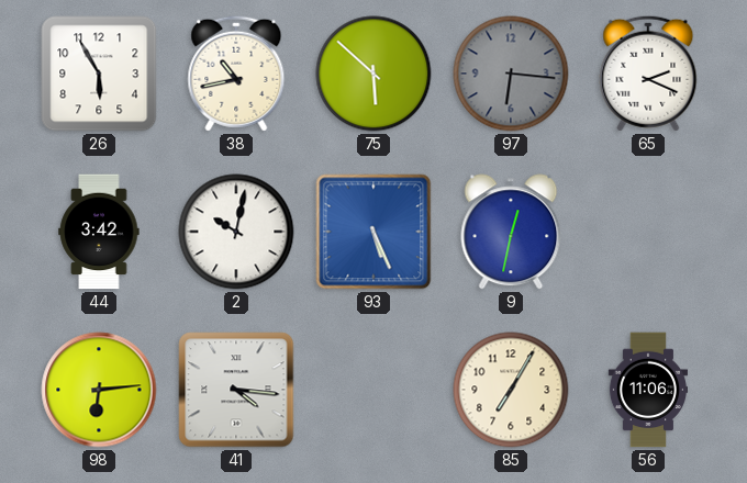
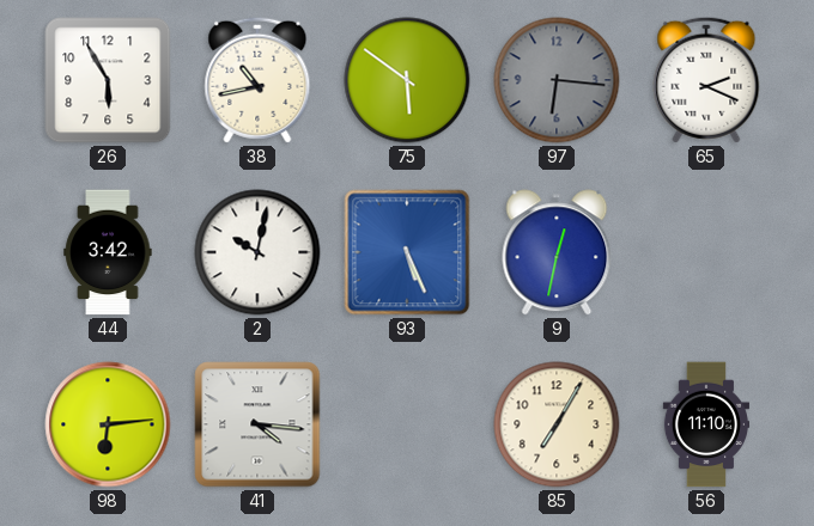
75: 5:52 -> 5:51 (407, 80)
56: 11:06 -> 11:10 (705, 424)
